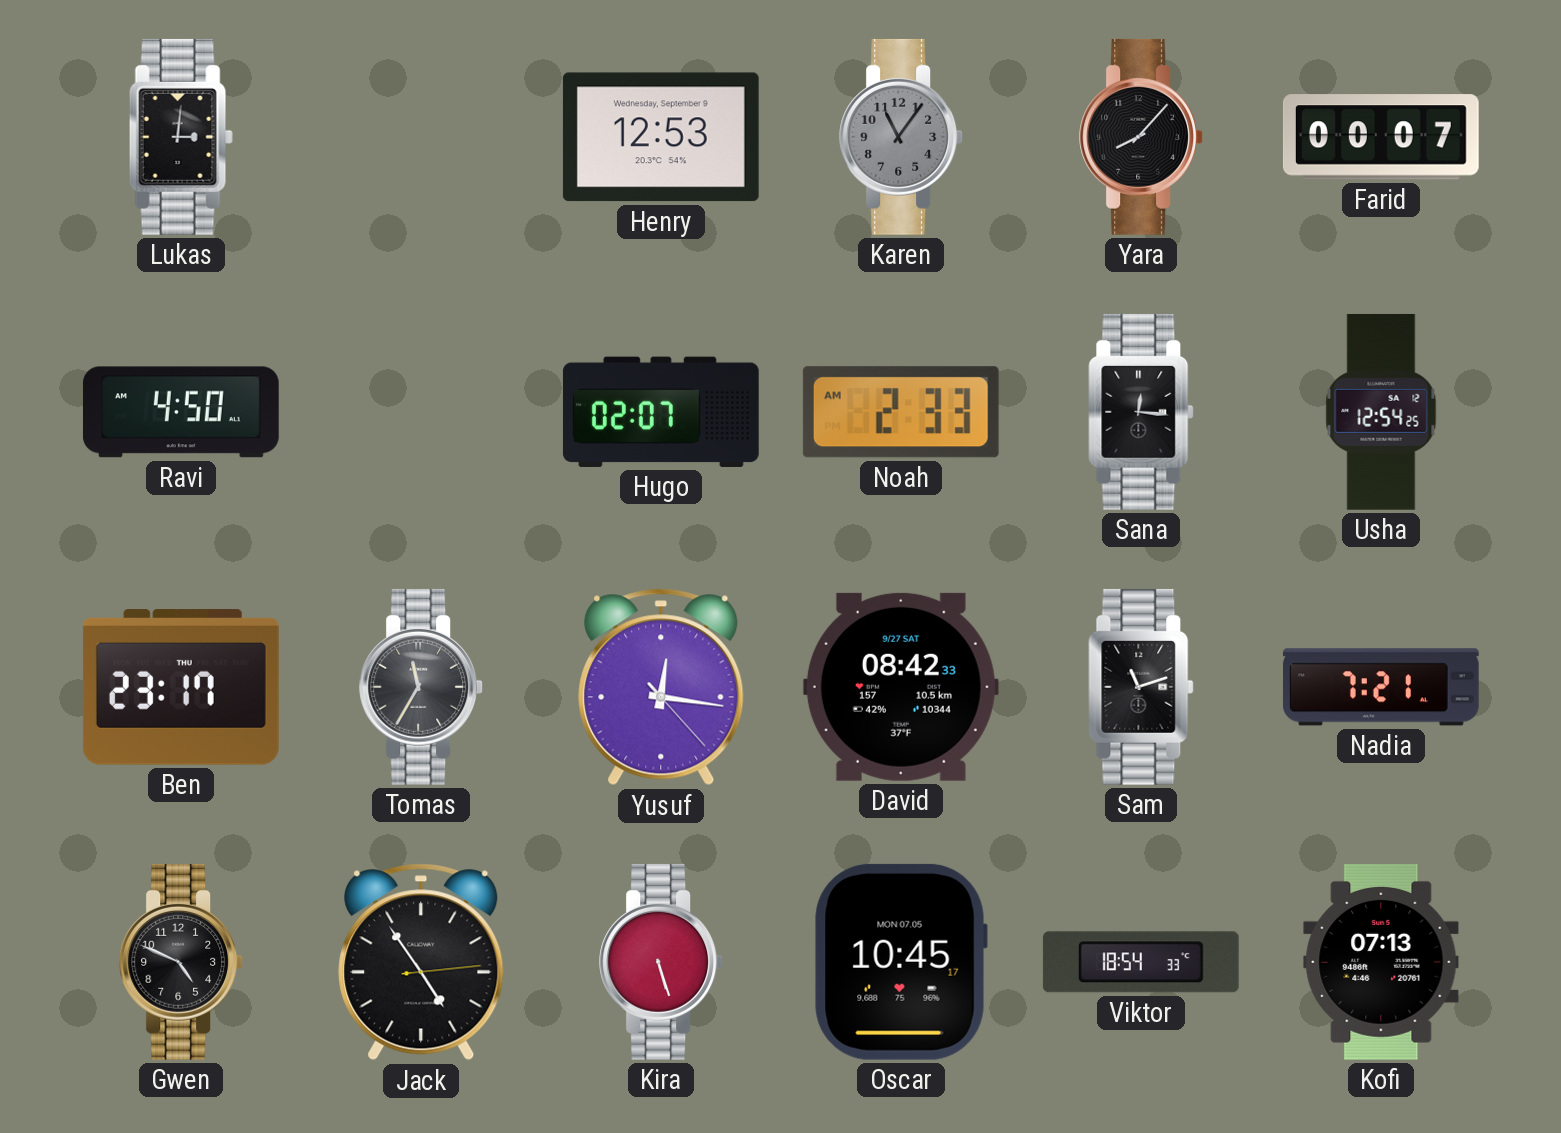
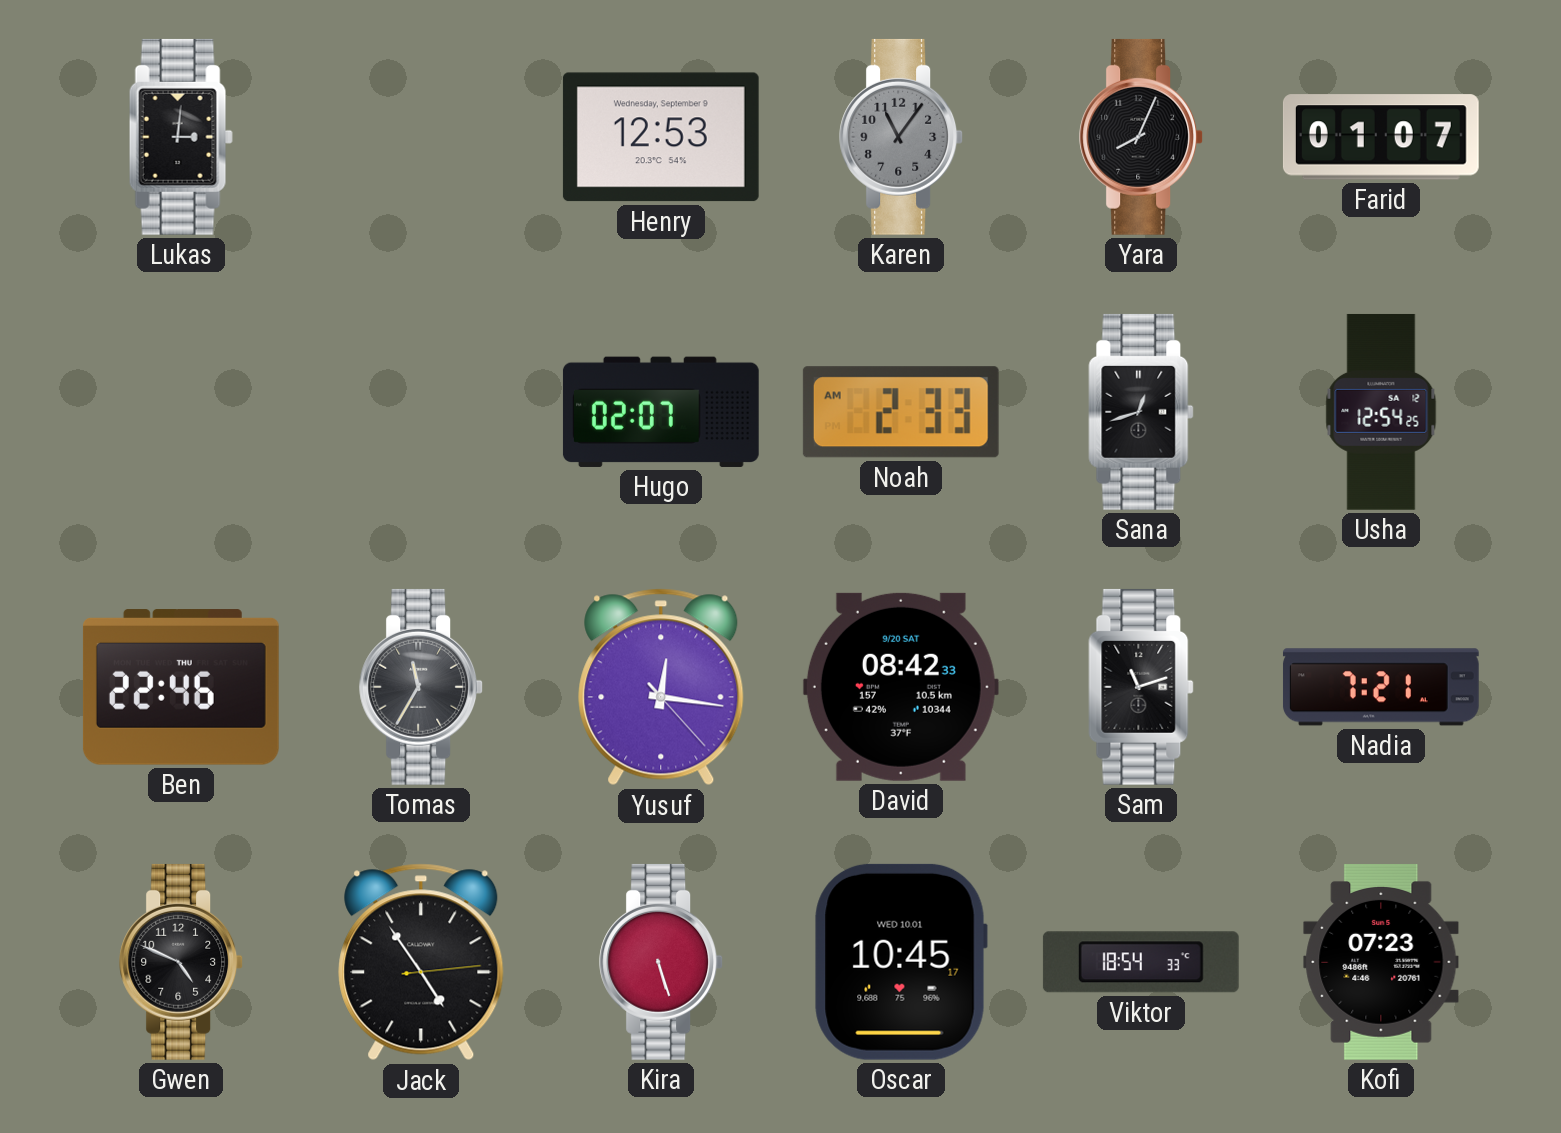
Yara: 8:07 -> 8:04 (1142, 137)
Farid: 00:07 -> 01:07 (1381, 137)
Ravi: 4:50 -> none (181, 412)
Sana: 12:16 -> 12:42 (1141, 412)
Ben: 23:17 -> 22:46 (181, 687)
David date: 9/27 SAT -> 9/20 SAT (901, 687)
Oscar date: MON 07.05 -> WED 10.01 (901, 962)
Kofi: 07:13 -> 07:23 (1381, 962)
